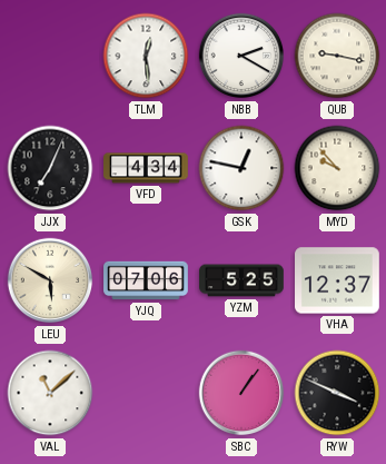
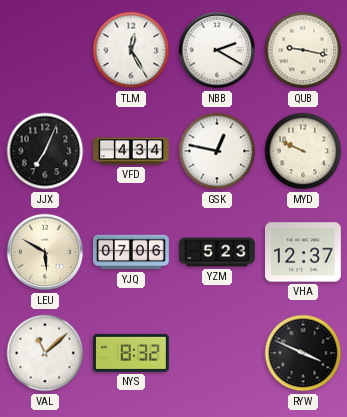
TLM: 12:29 -> 12:25 (131, 50)
MYD: 9:53 -> 9:49 (303, 151)
YZM: 5:25 -> 5:23 (217, 252)
NYS: none -> 8:32 (132, 353)
SBC: 1:06 -> none (241, 393)
